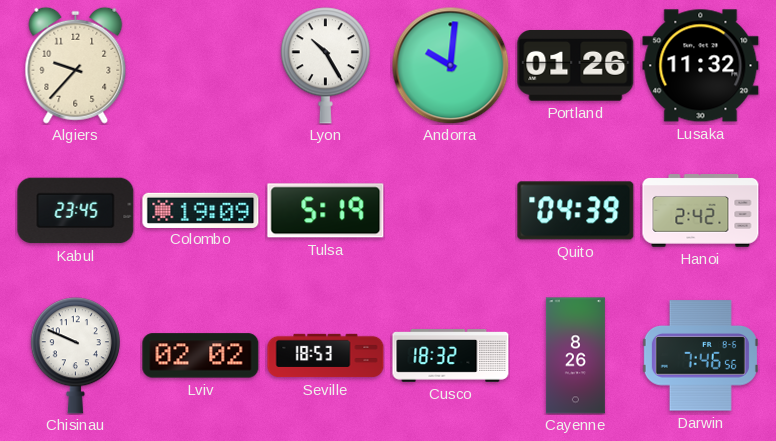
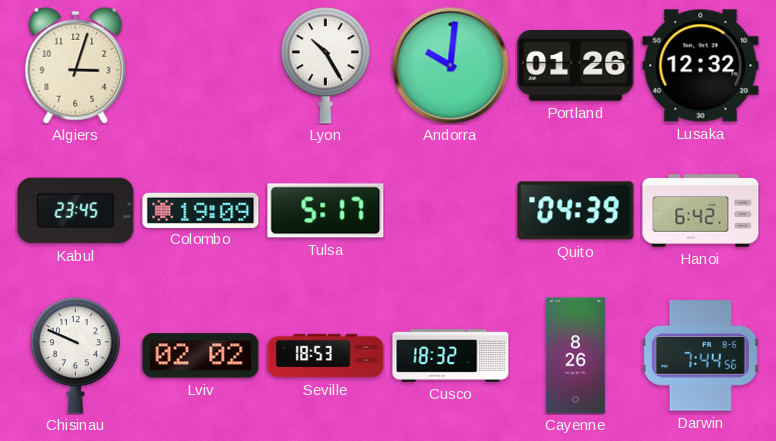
Algiers: 9:37 -> 3:03 (76, 65)
Lusaka: 11:32 -> 12:32 (701, 66)
Tulsa: 5:19 -> 5:17 (326, 211)
Hanoi: 2:42 -> 6:42 (701, 211)
Darwin: 7:46 -> 7:44 (700, 356)
